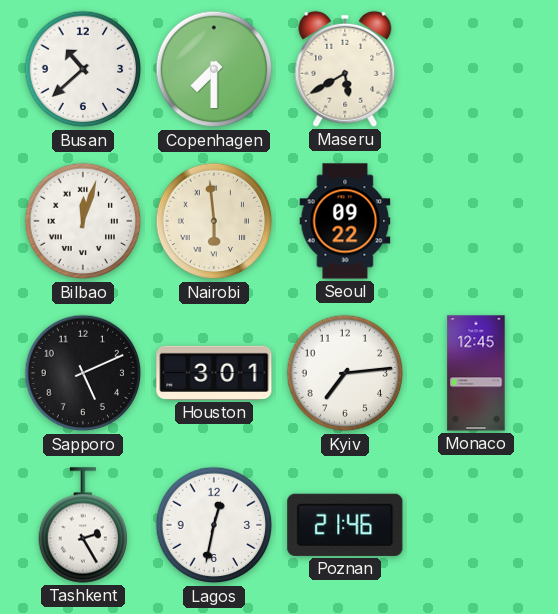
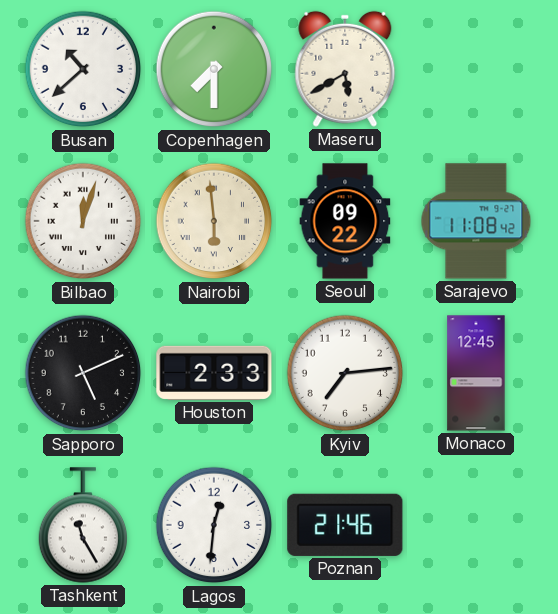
Sarajevo: none -> 11:08 (476, 221)
Houston: 3:01 -> 2:33 (214, 373)
Tashkent: 2:25 -> 11:25 (83, 525)
Lagos: 12:32 -> 12:31 (214, 525)
